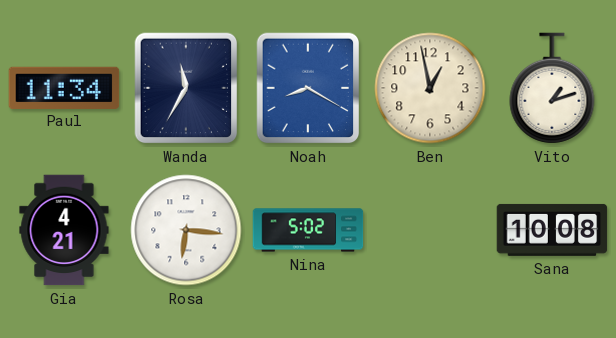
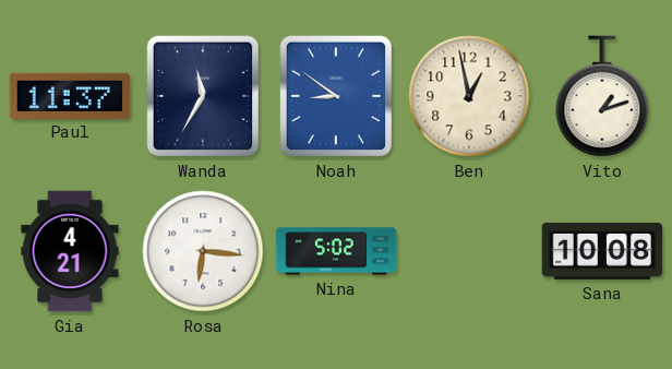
Paul: 11:34 -> 11:37 (70, 95)
Noah: 8:20 -> 8:51 (336, 96)
